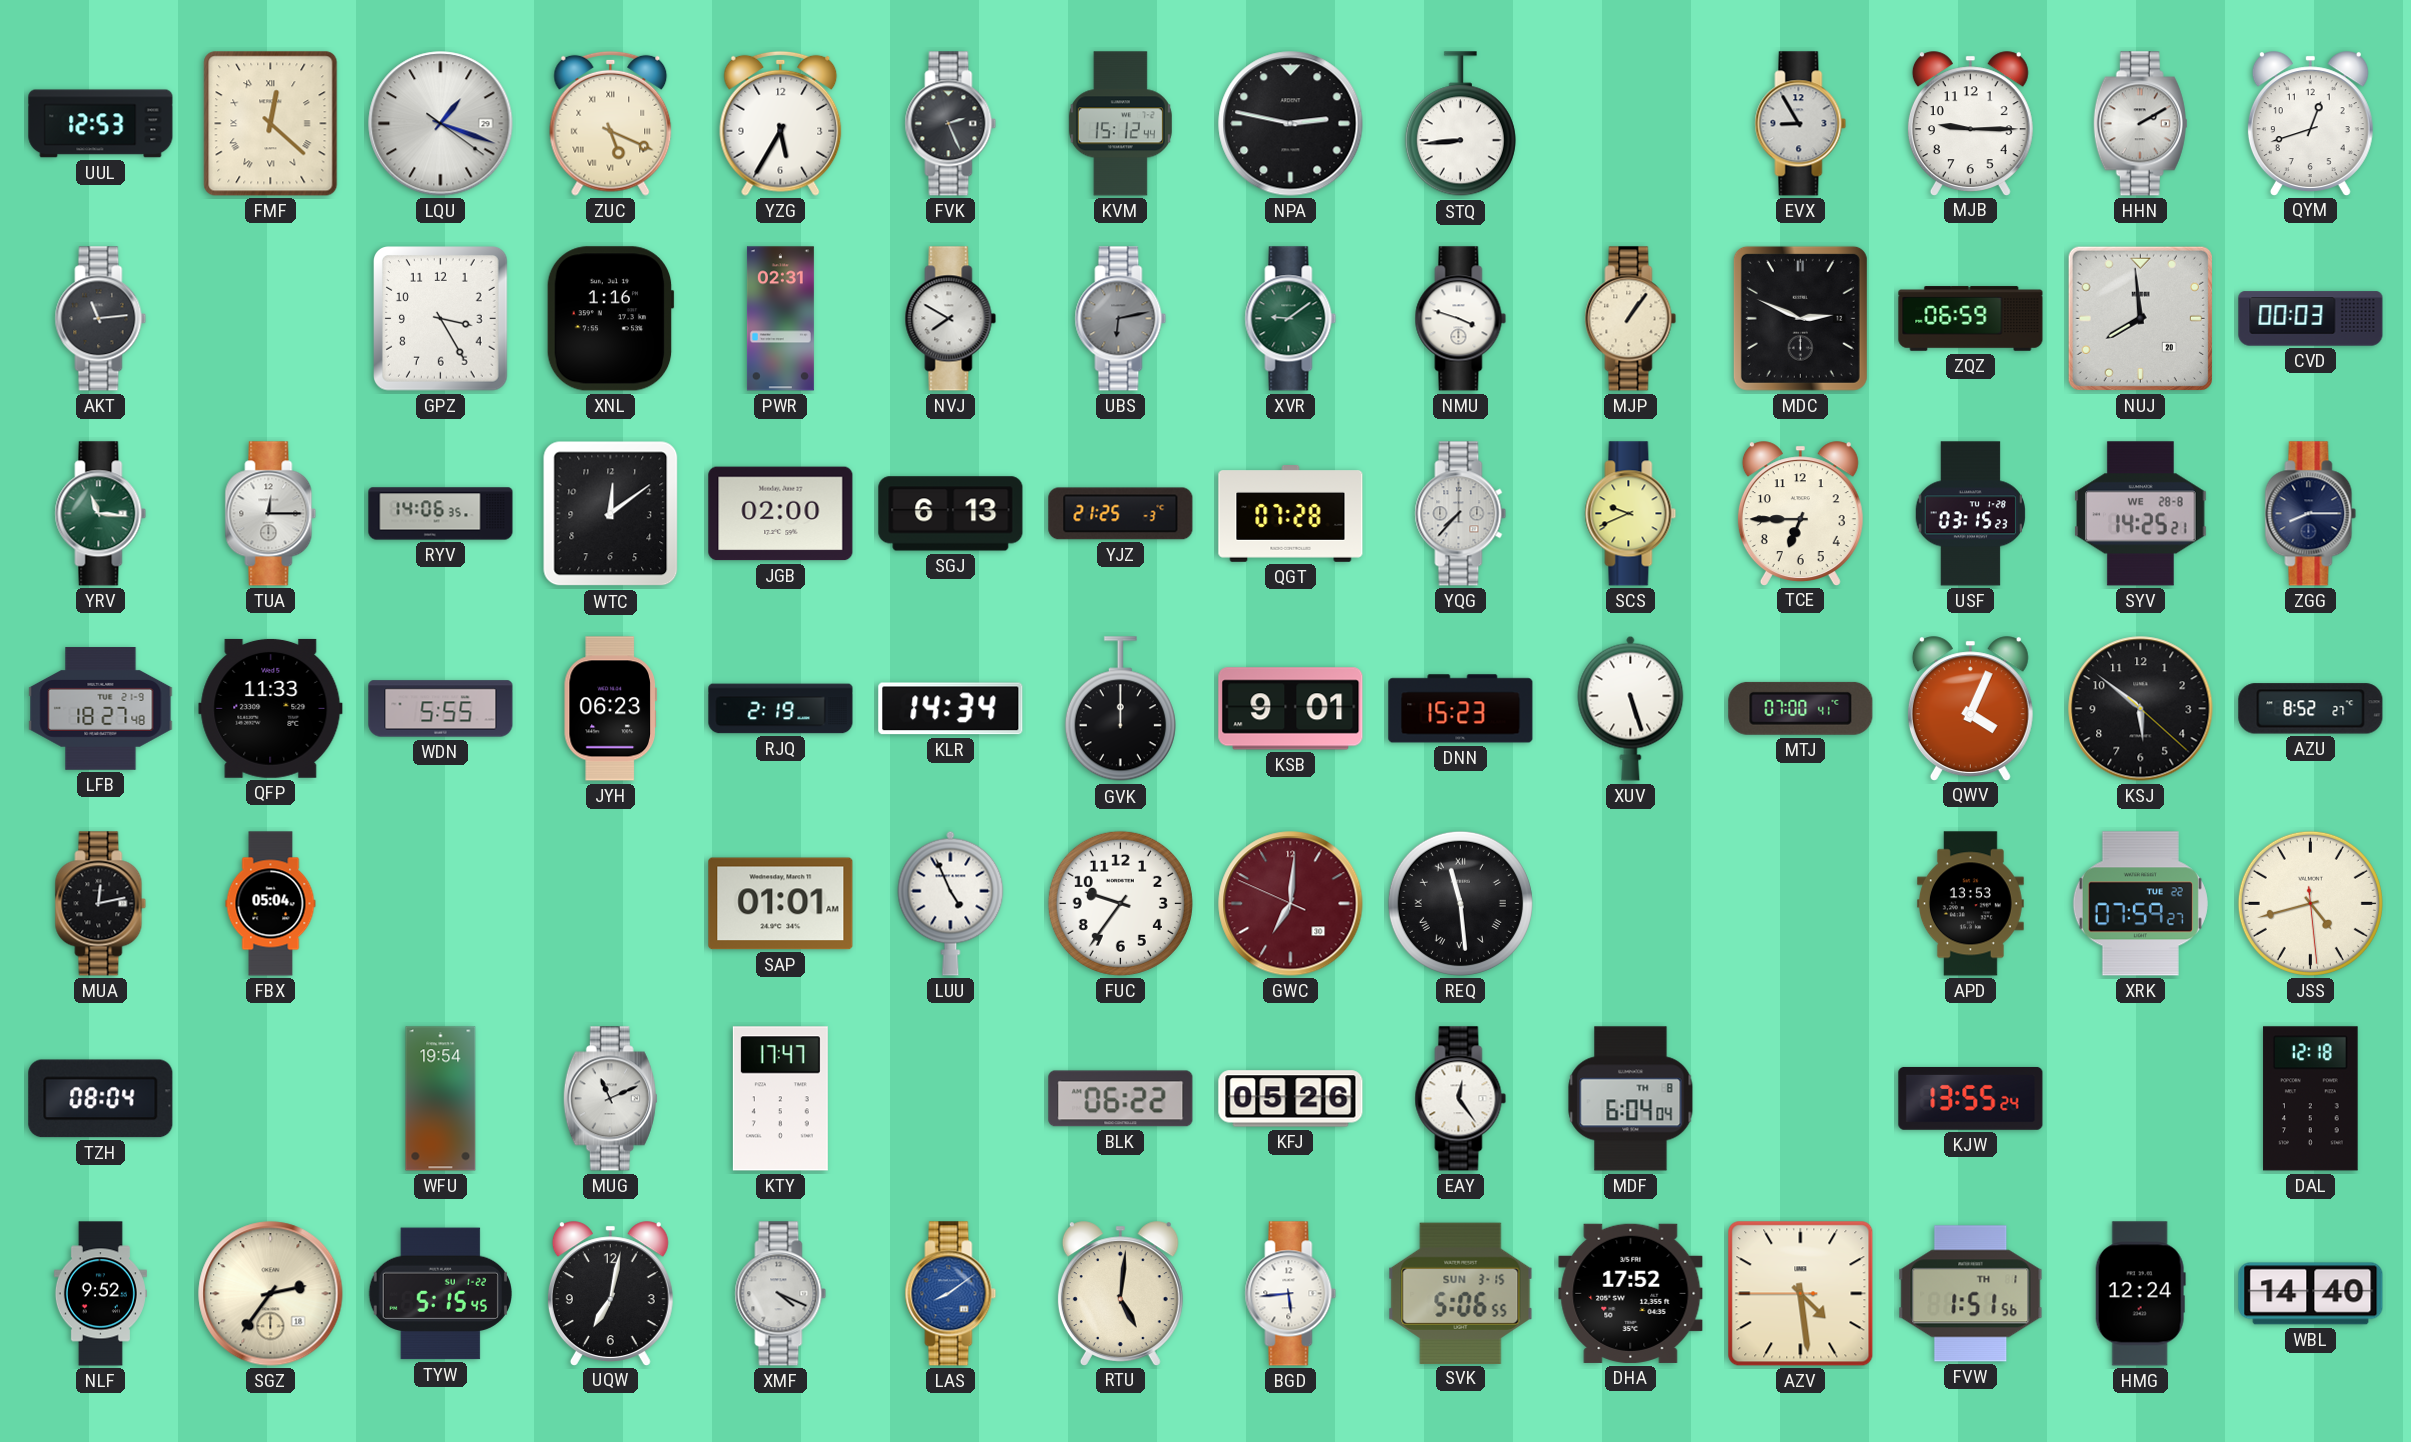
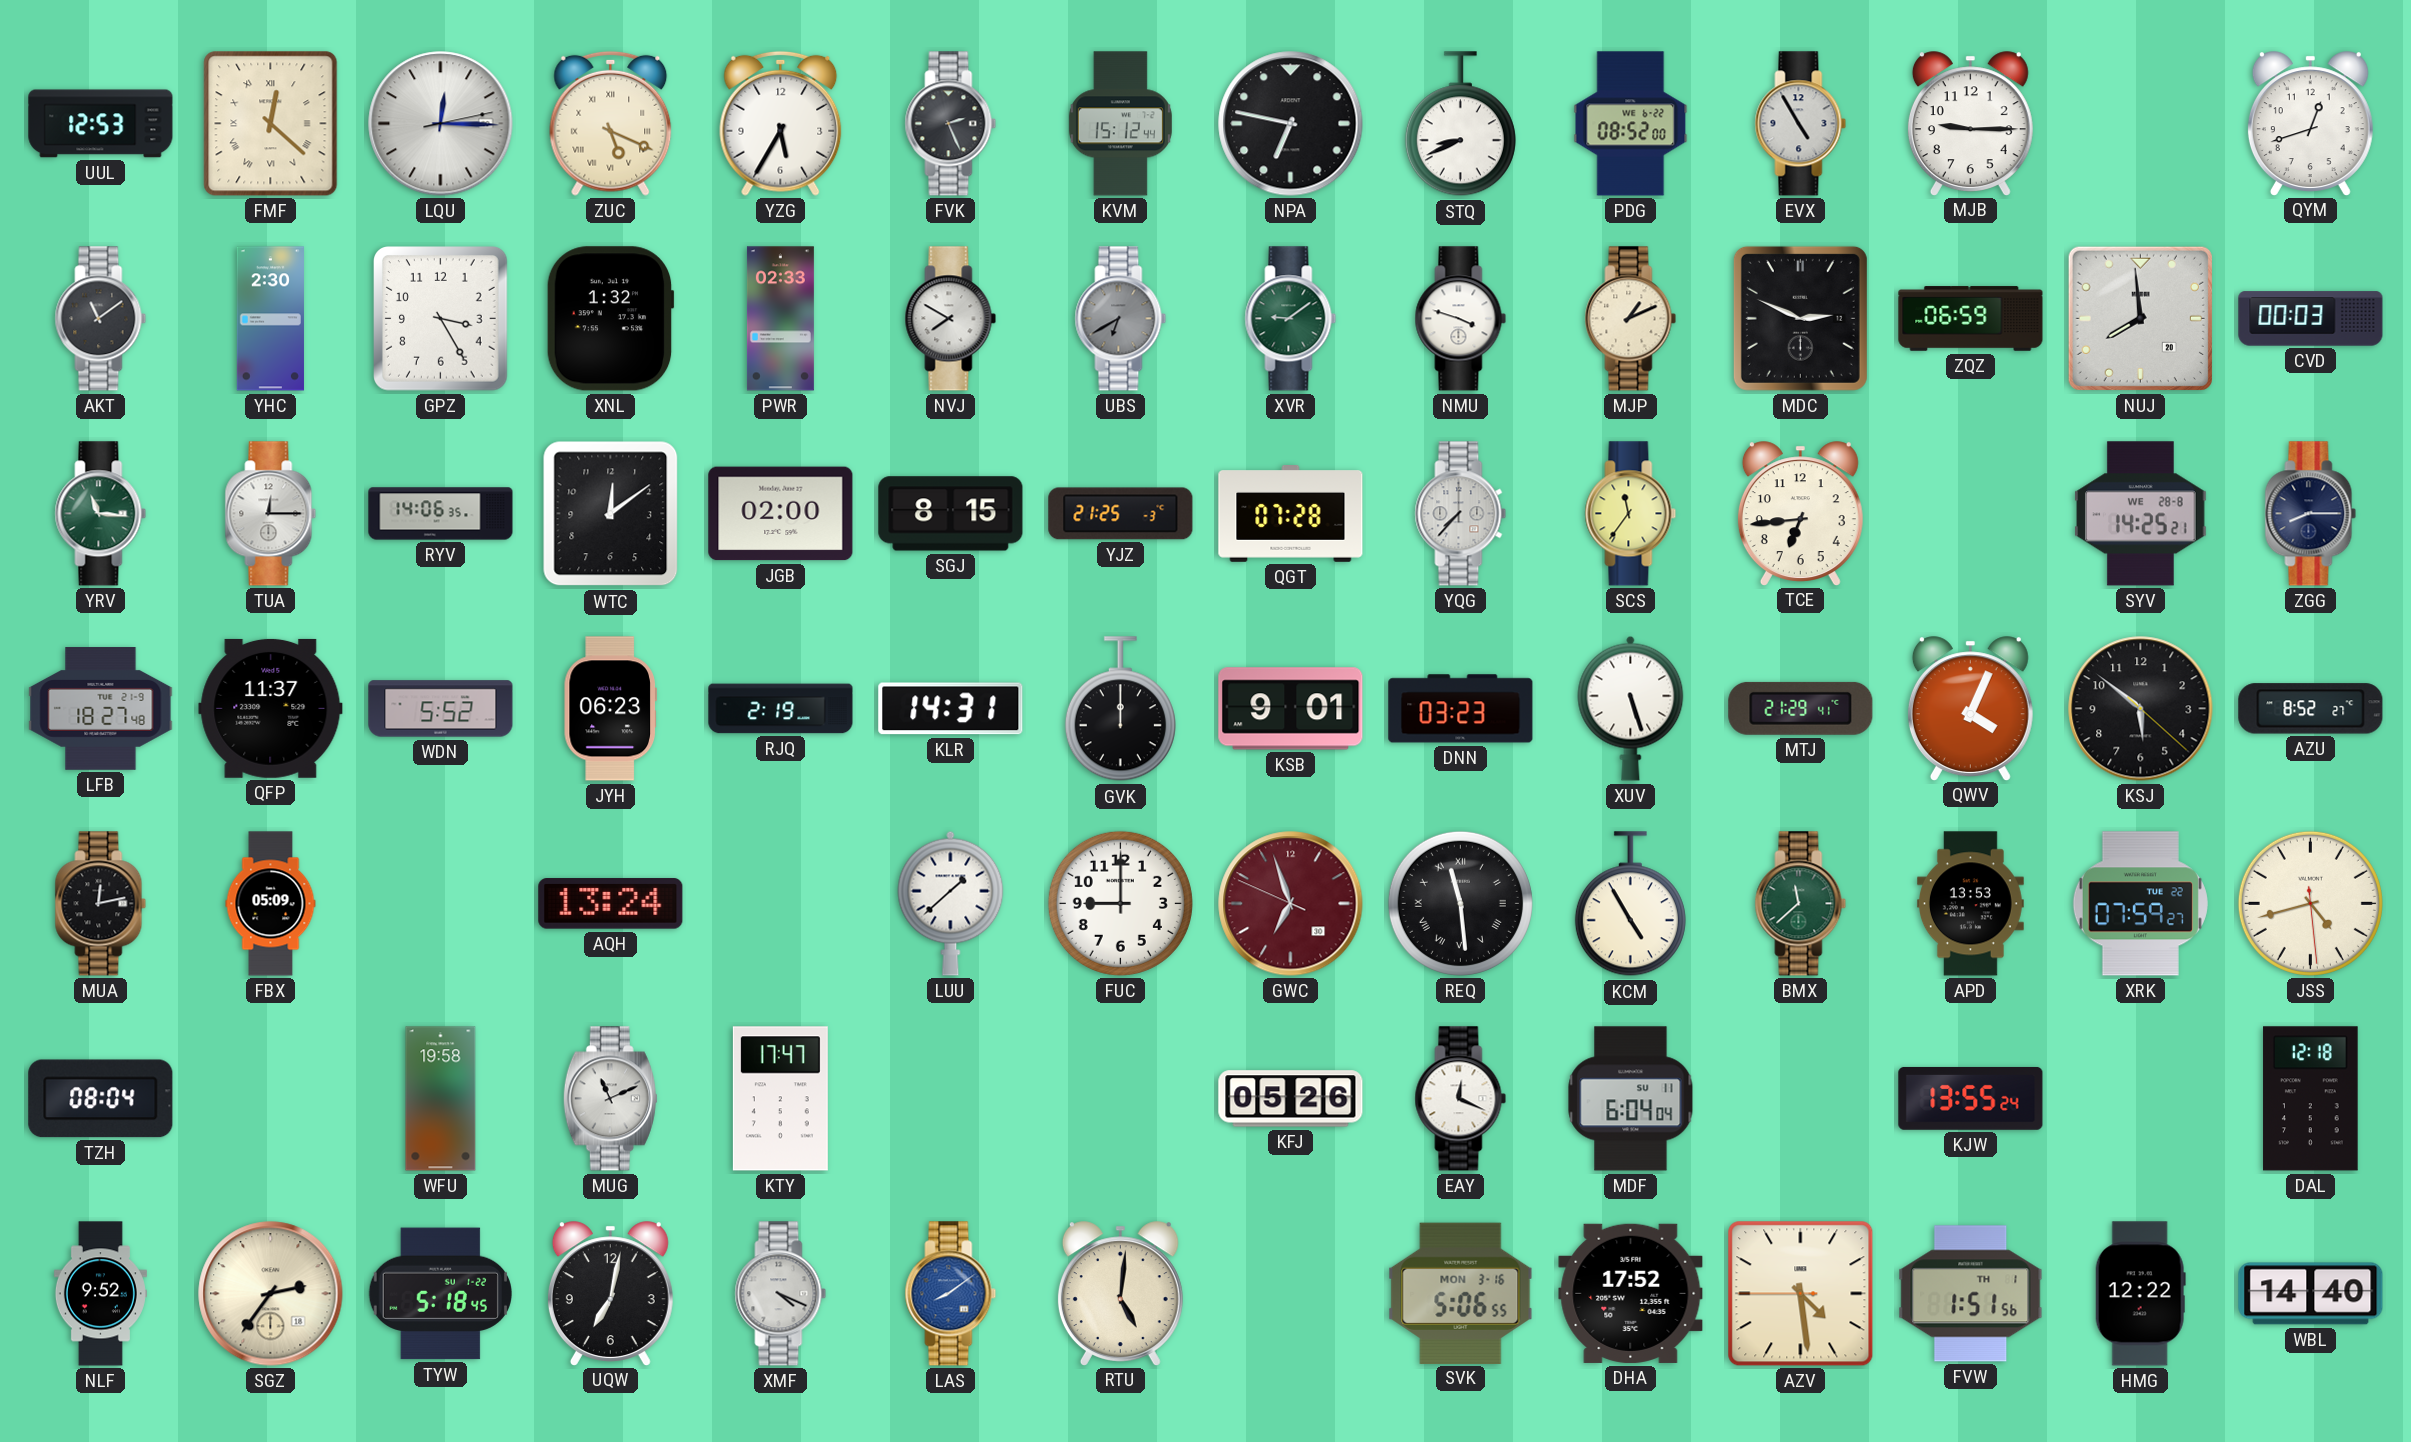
LQU: 1:18 -> 12:15 (441, 124)
NPA: 2:47 -> 6:47 (1291, 124)
STQ: 8:44 -> 8:41 (1460, 124)
PDG: none -> 08:52 (1631, 124)
EVX: 8:55 -> 4:55 (1801, 124)
HHN: 2:10 -> none (2140, 124)
AKT: 11:14 -> 11:09 (101, 319)
YHC: none -> 2:30 (270, 319)
XNL: 1:16 -> 1:32 (610, 319)
PWR: 02:31 -> 02:33 (780, 319)
UBS: 6:13 -> 6:40 (1121, 319)
MJP: 1:06 -> 1:11 (1631, 319)
SGJ: 6:13 -> 8:15 (951, 514)
SCS: 9:41 -> 11:36 (1631, 514)
TCE: 6:45 -> 6:44 (1800, 513)
USF: 03:15 -> none (1970, 514)
QFP: 11:33 -> 11:37 (271, 708)
WDN: 5:55 -> 5:52 (441, 709)
KLR: 14:34 -> 14:31 (951, 709)
DNN: 15:23 -> 03:23 (1461, 709)
MTJ: 07:00 -> 21:29 (1801, 708)
FBX: 05:04 -> 05:09 (271, 904)
AQH: none -> 13:24 (611, 904)
SAP: 01:01 -> none (781, 904)
LUU: 4:56 -> 1:38 (951, 903)
FUC: 9:36 -> 9:00 (1120, 903)
GWC: 7:00 -> 6:56 (1291, 904)
KCM: none -> 4:55 (1630, 904)
BMX: none -> 11:38 (1801, 904)
WFU: 19:54 -> 19:58 (441, 1099)
BLK: 06:22 -> none (1121, 1099)
EAY: 12:24 -> 12:19 (1461, 1099)
MDF date: TH 8 -> SU 11 (1631, 1099)
TYW: 5:15 -> 5:18 (440, 1294)
BGD: 5:44 -> none (1291, 1294)
SVK date: SUN 3-15 -> MON 3-16 (1461, 1293)
HMG: 12:24 -> 12:22 (2140, 1294)
